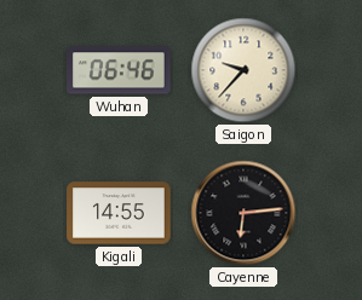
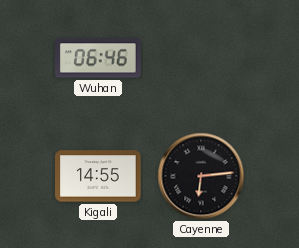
Saigon: 9:37 -> none (243, 70)
